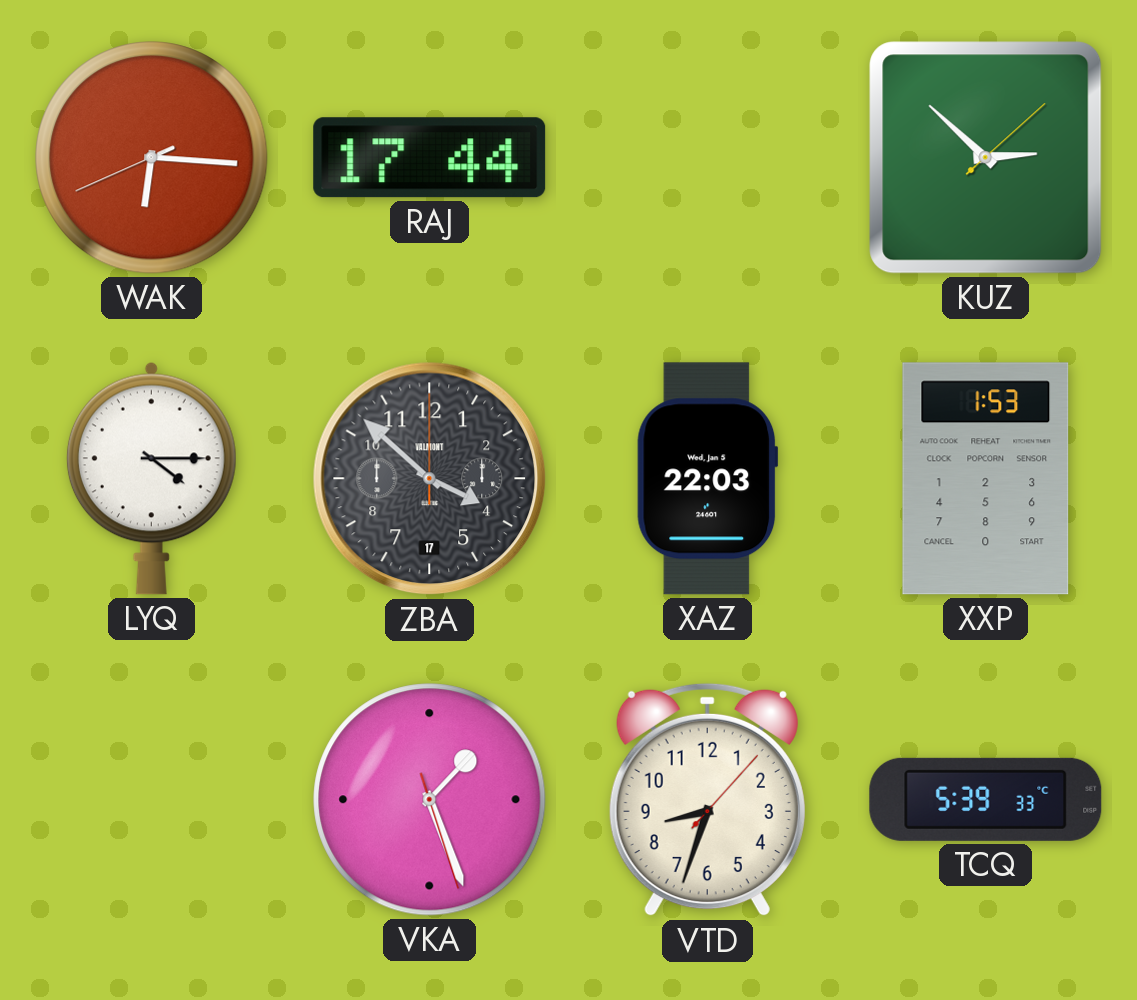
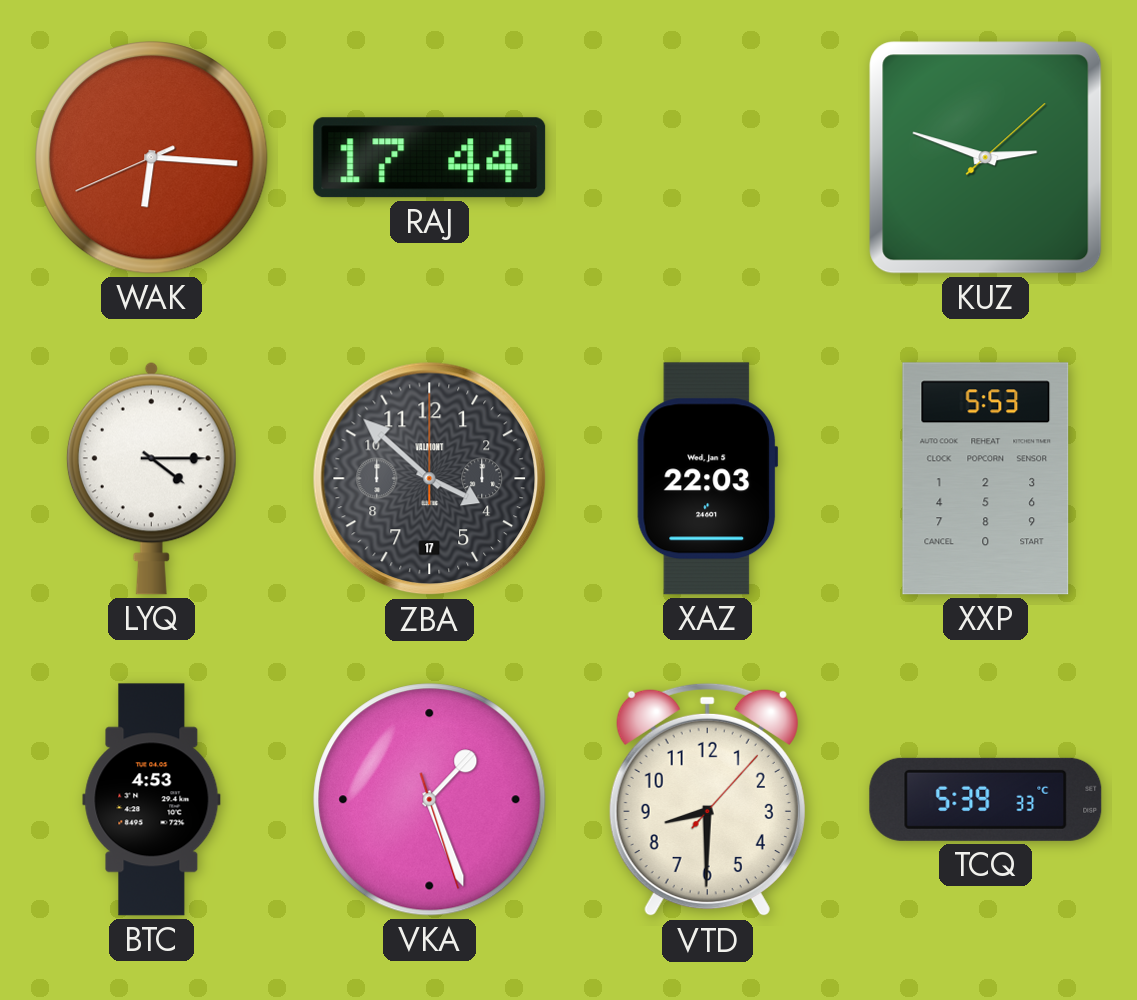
KUZ: 2:52 -> 2:48 (986, 158)
XXP: 1:53 -> 5:53 (986, 479)
BTC: none -> 4:53 (152, 800)
VTD: 8:33 -> 8:30 (707, 800)
